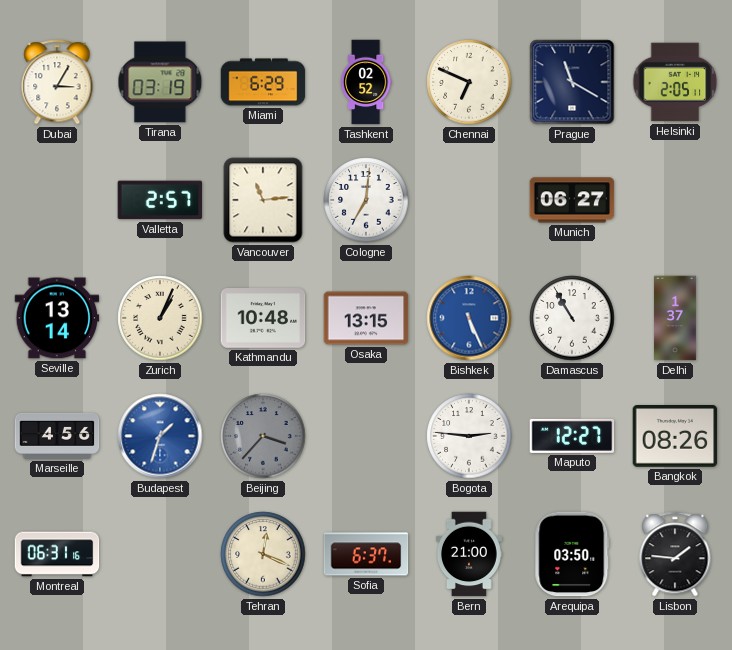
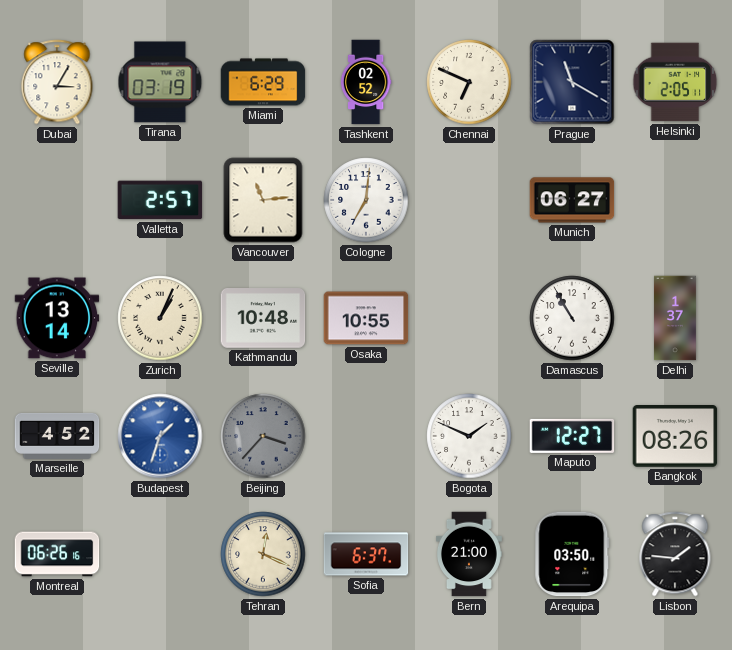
Osaka: 13:15 -> 10:55 (366, 318)
Bishkek: 5:26 -> none (469, 318)
Marseille: 4:56 -> 4:52 (57, 436)
Bogota: 2:46 -> 1:49 (469, 436)
Montreal: 06:31 -> 06:26 (57, 554)
